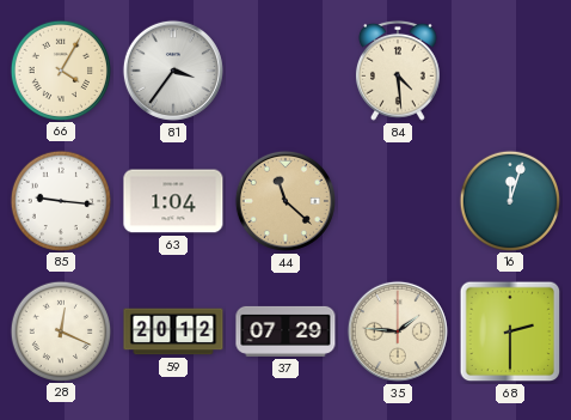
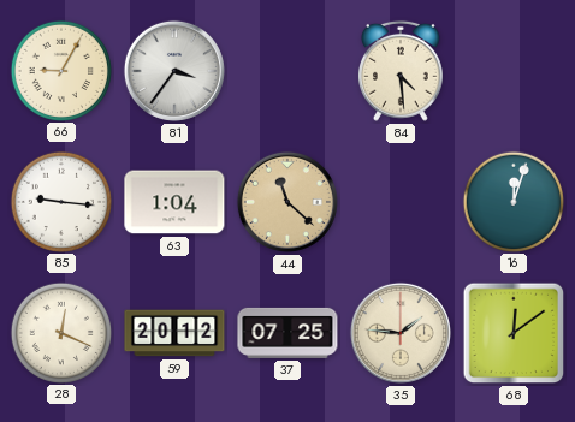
66: 4:05 -> 9:05 (60, 70)
37: 07:29 -> 07:25 (287, 333)
68: 2:30 -> 12:09 (514, 333)
